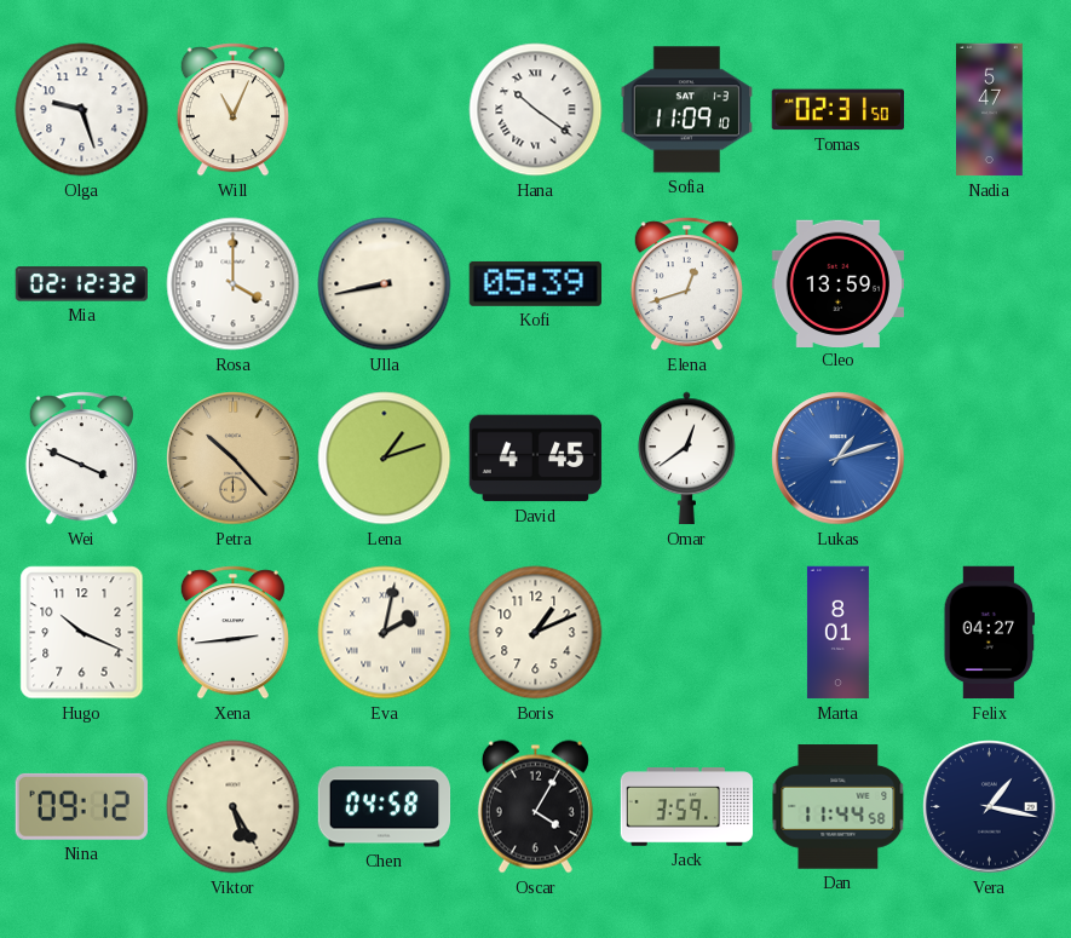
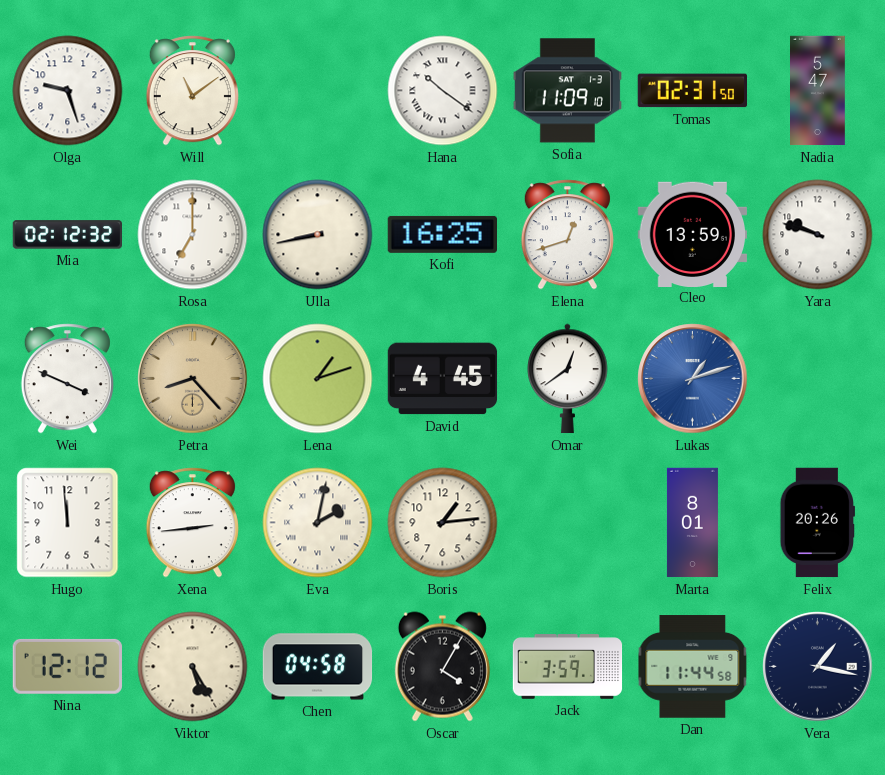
Will: 11:04 -> 11:09 (192, 91)
Rosa: 4:00 -> 7:00 (193, 235)
Kofi: 05:39 -> 16:25 (442, 234)
Yara: none -> 9:48 (818, 235)
Petra: 10:23 -> 8:23 (193, 379)
Hugo: 10:19 -> 11:59 (68, 523)
Boris: 1:11 -> 1:14 (443, 523)
Felix: 04:27 -> 20:26 (817, 523)
Nina: 09:12 -> 12:12 (67, 666)
